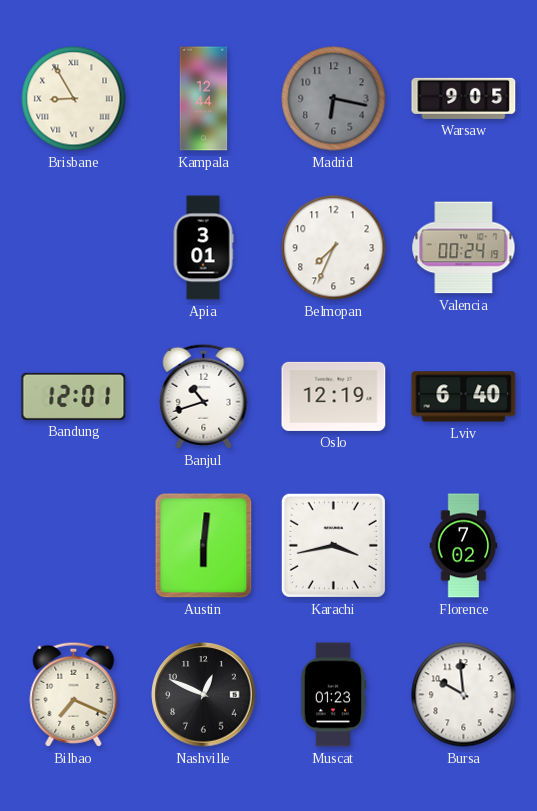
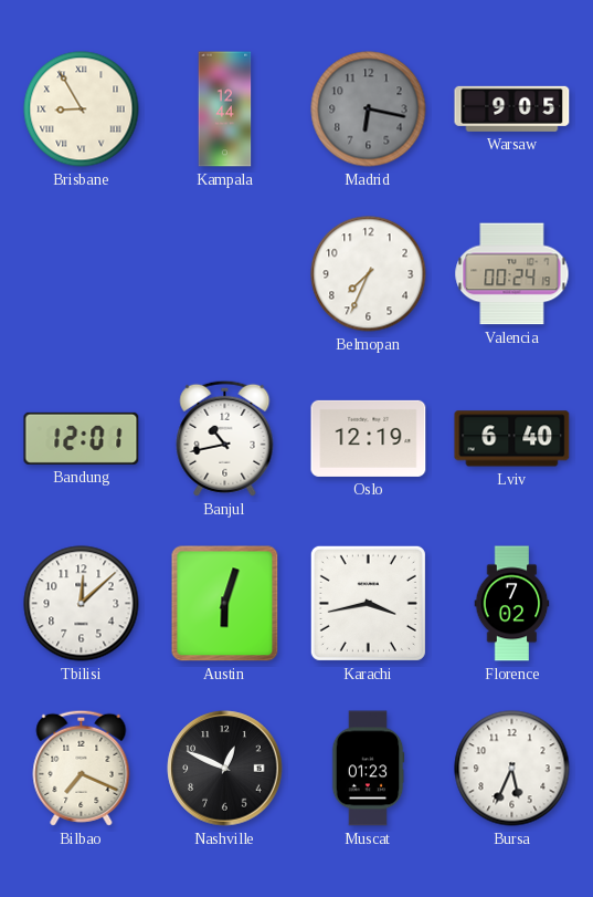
Apia: 3:01 -> none (203, 248)
Banjul: 10:42 -> 10:43 (225, 438)
Tbilisi: none -> 12:08 (82, 604)
Austin: 6:01 -> 6:03 (225, 604)
Bursa: 9:59 -> 5:34 (512, 769)
